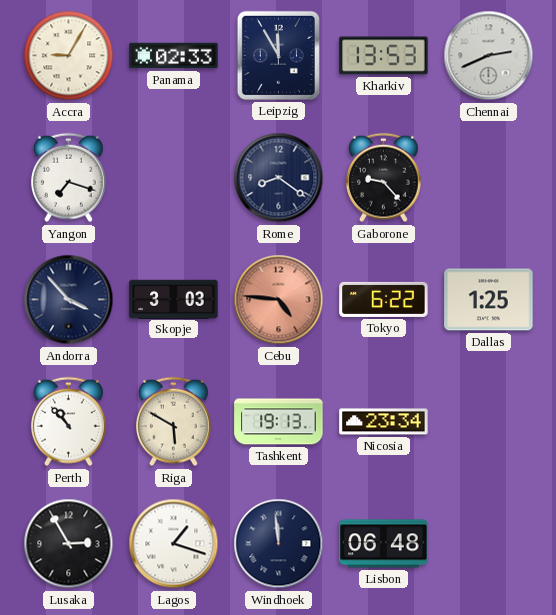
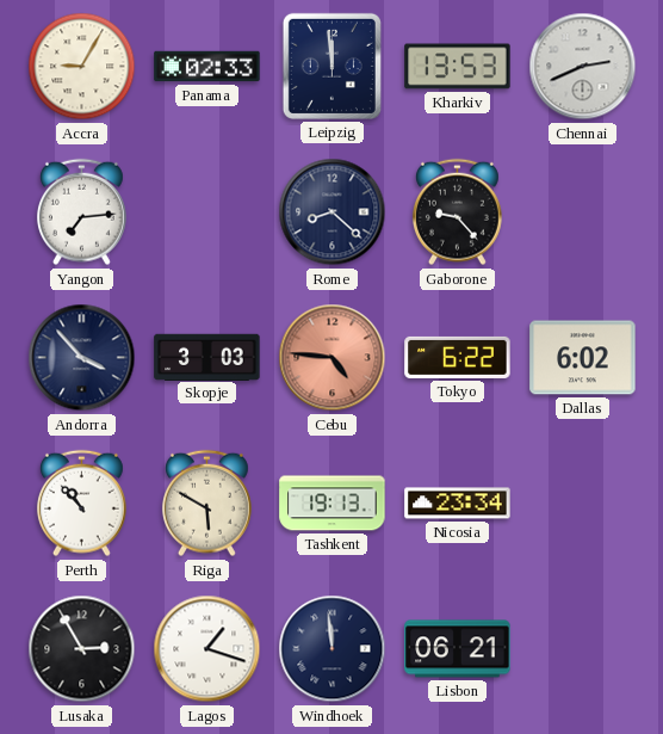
Leipzig: 11:55 -> 11:59 (331, 66)
Yangon: 7:18 -> 7:14 (81, 212)
Rome: 8:21 -> 8:22 (333, 212)
Dallas: 1:25 -> 6:02 (583, 358)
Lisbon: 06:48 -> 06:21 (458, 649)
